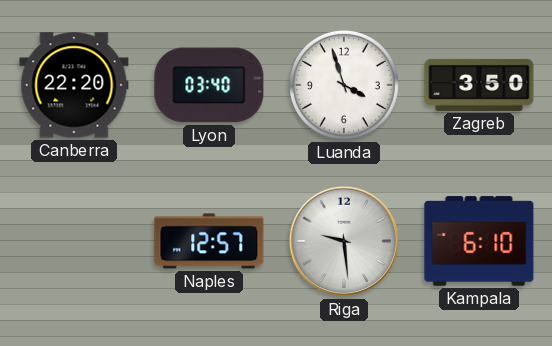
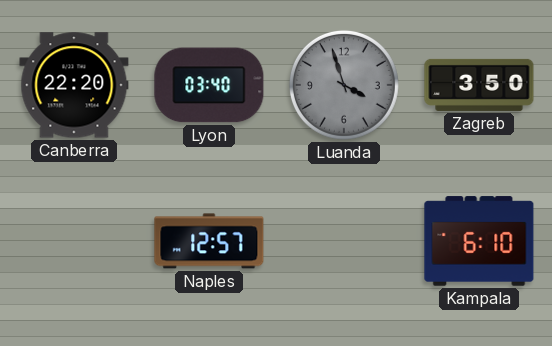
Luanda dial: white -> grey (344, 85)
Riga: 9:29 -> none (344, 241)
